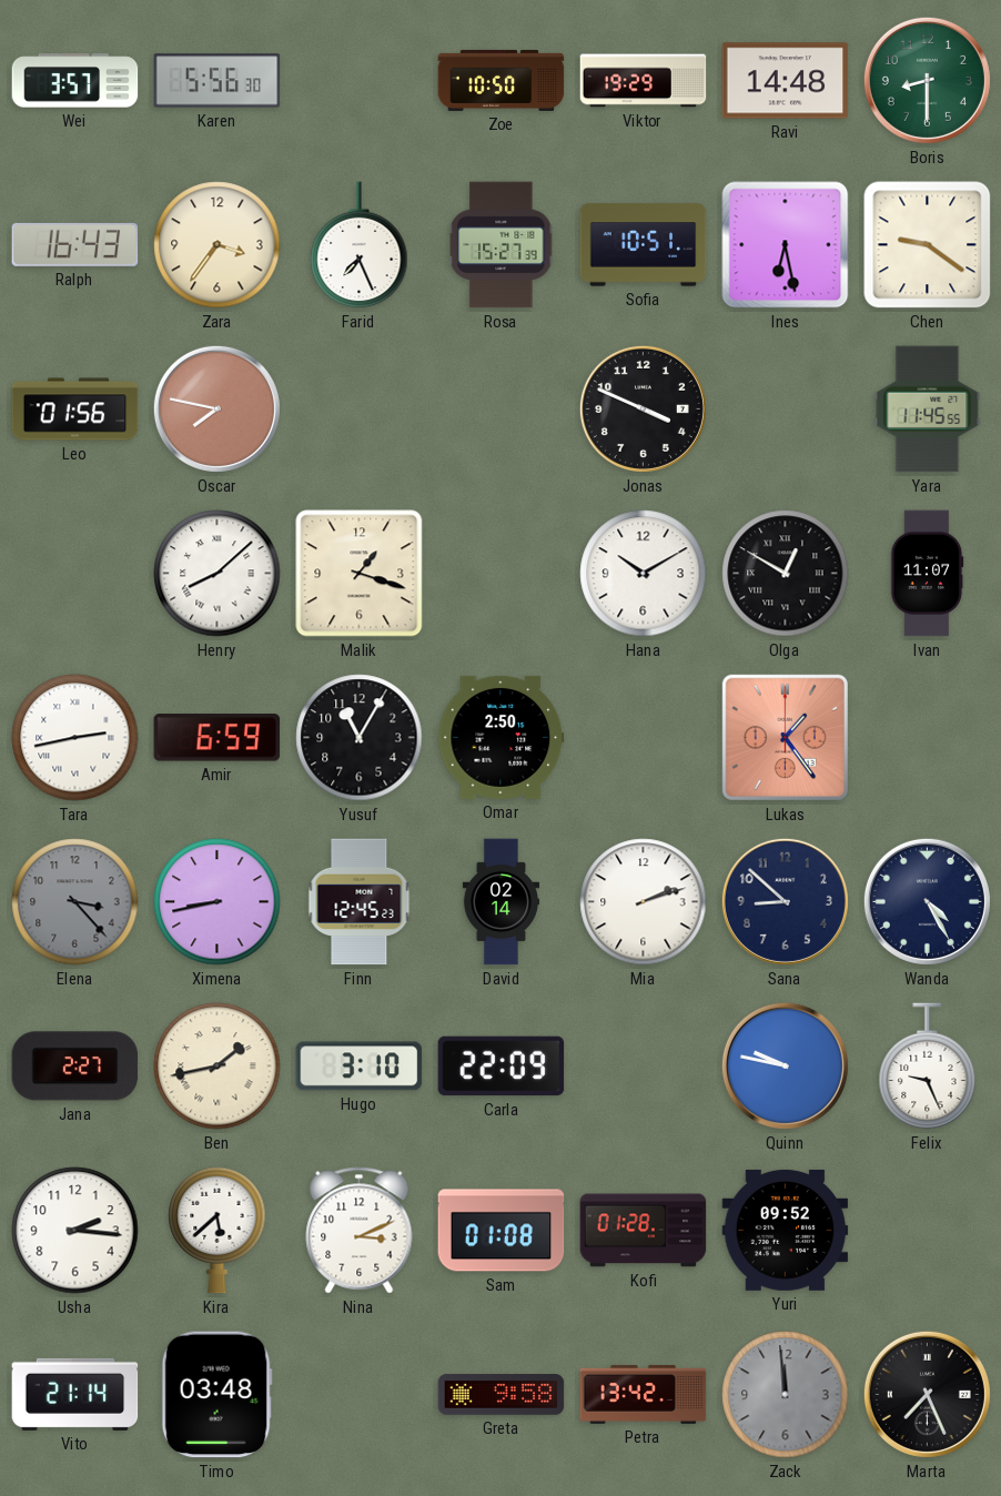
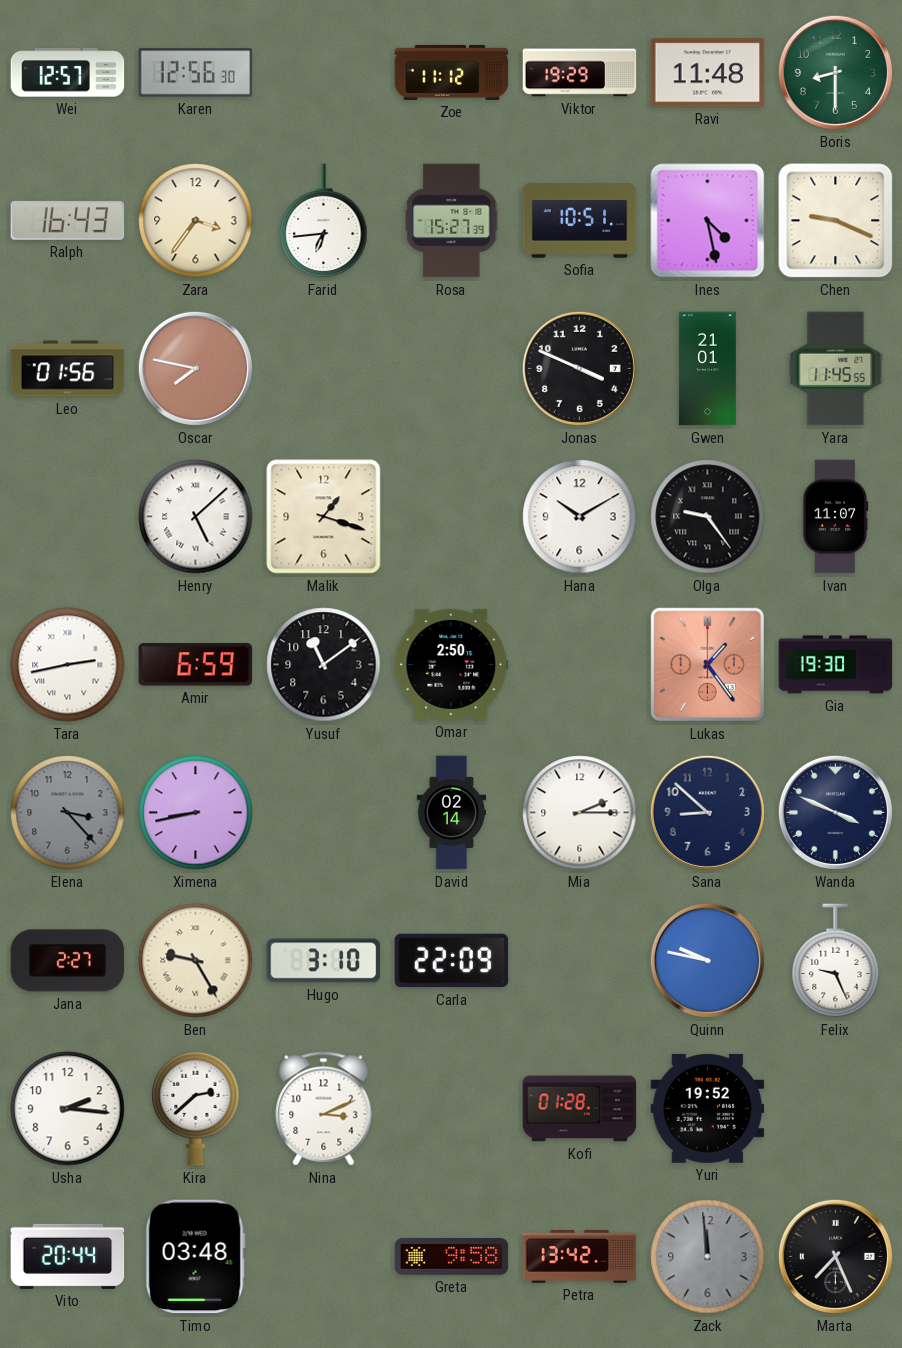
Wei: 3:57 -> 12:57 (68, 73)
Karen: 5:56 -> 12:56 (196, 73)
Zoe: 10:50 -> 11:12 (452, 72)
Ravi: 14:48 -> 11:48 (708, 73)
Farid: 7:26 -> 6:44 (324, 221)
Ines: 6:28 -> 4:28 (708, 221)
Chen: 9:21 -> 9:19 (836, 221)
Gwen: none -> 21:01 (707, 369)
Henry: 8:08 -> 5:08 (196, 517)
Olga: 12:50 -> 9:24 (708, 517)
Yusuf: 11:05 -> 11:09 (324, 665)
Gia: none -> 19:30 (836, 665)
Finn: 12:45 -> none (360, 902)
Mia: 2:12 -> 2:15 (580, 813)
Wanda: 4:25 -> 3:49 (835, 812)
Ben: 1:43 -> 9:25 (196, 961)
Kira: 5:38 -> 2:38 (196, 1109)
Sam: 01:08 -> none (502, 1231)
Yuri: 09:52 -> 19:52 (708, 1108)
Vito: 21:14 -> 20:44 (68, 1256)
